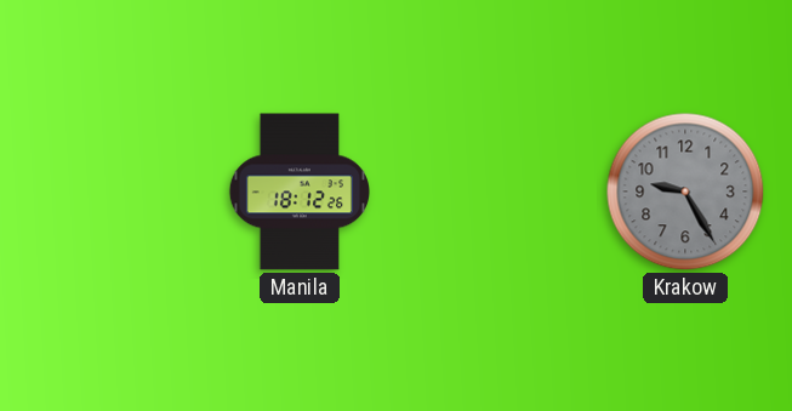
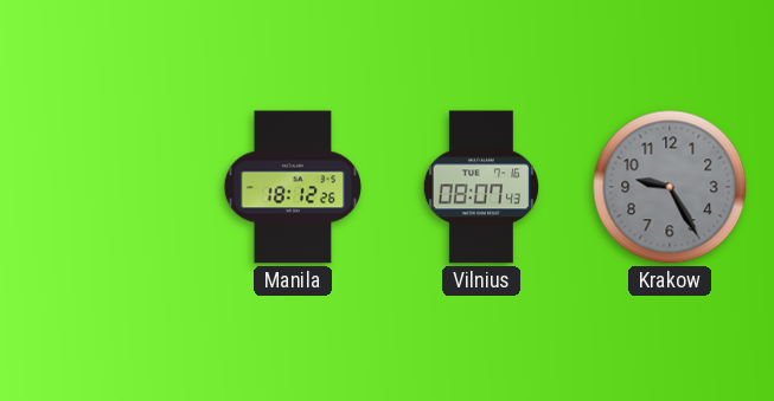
Vilnius: none -> 08:07 (481, 187)
